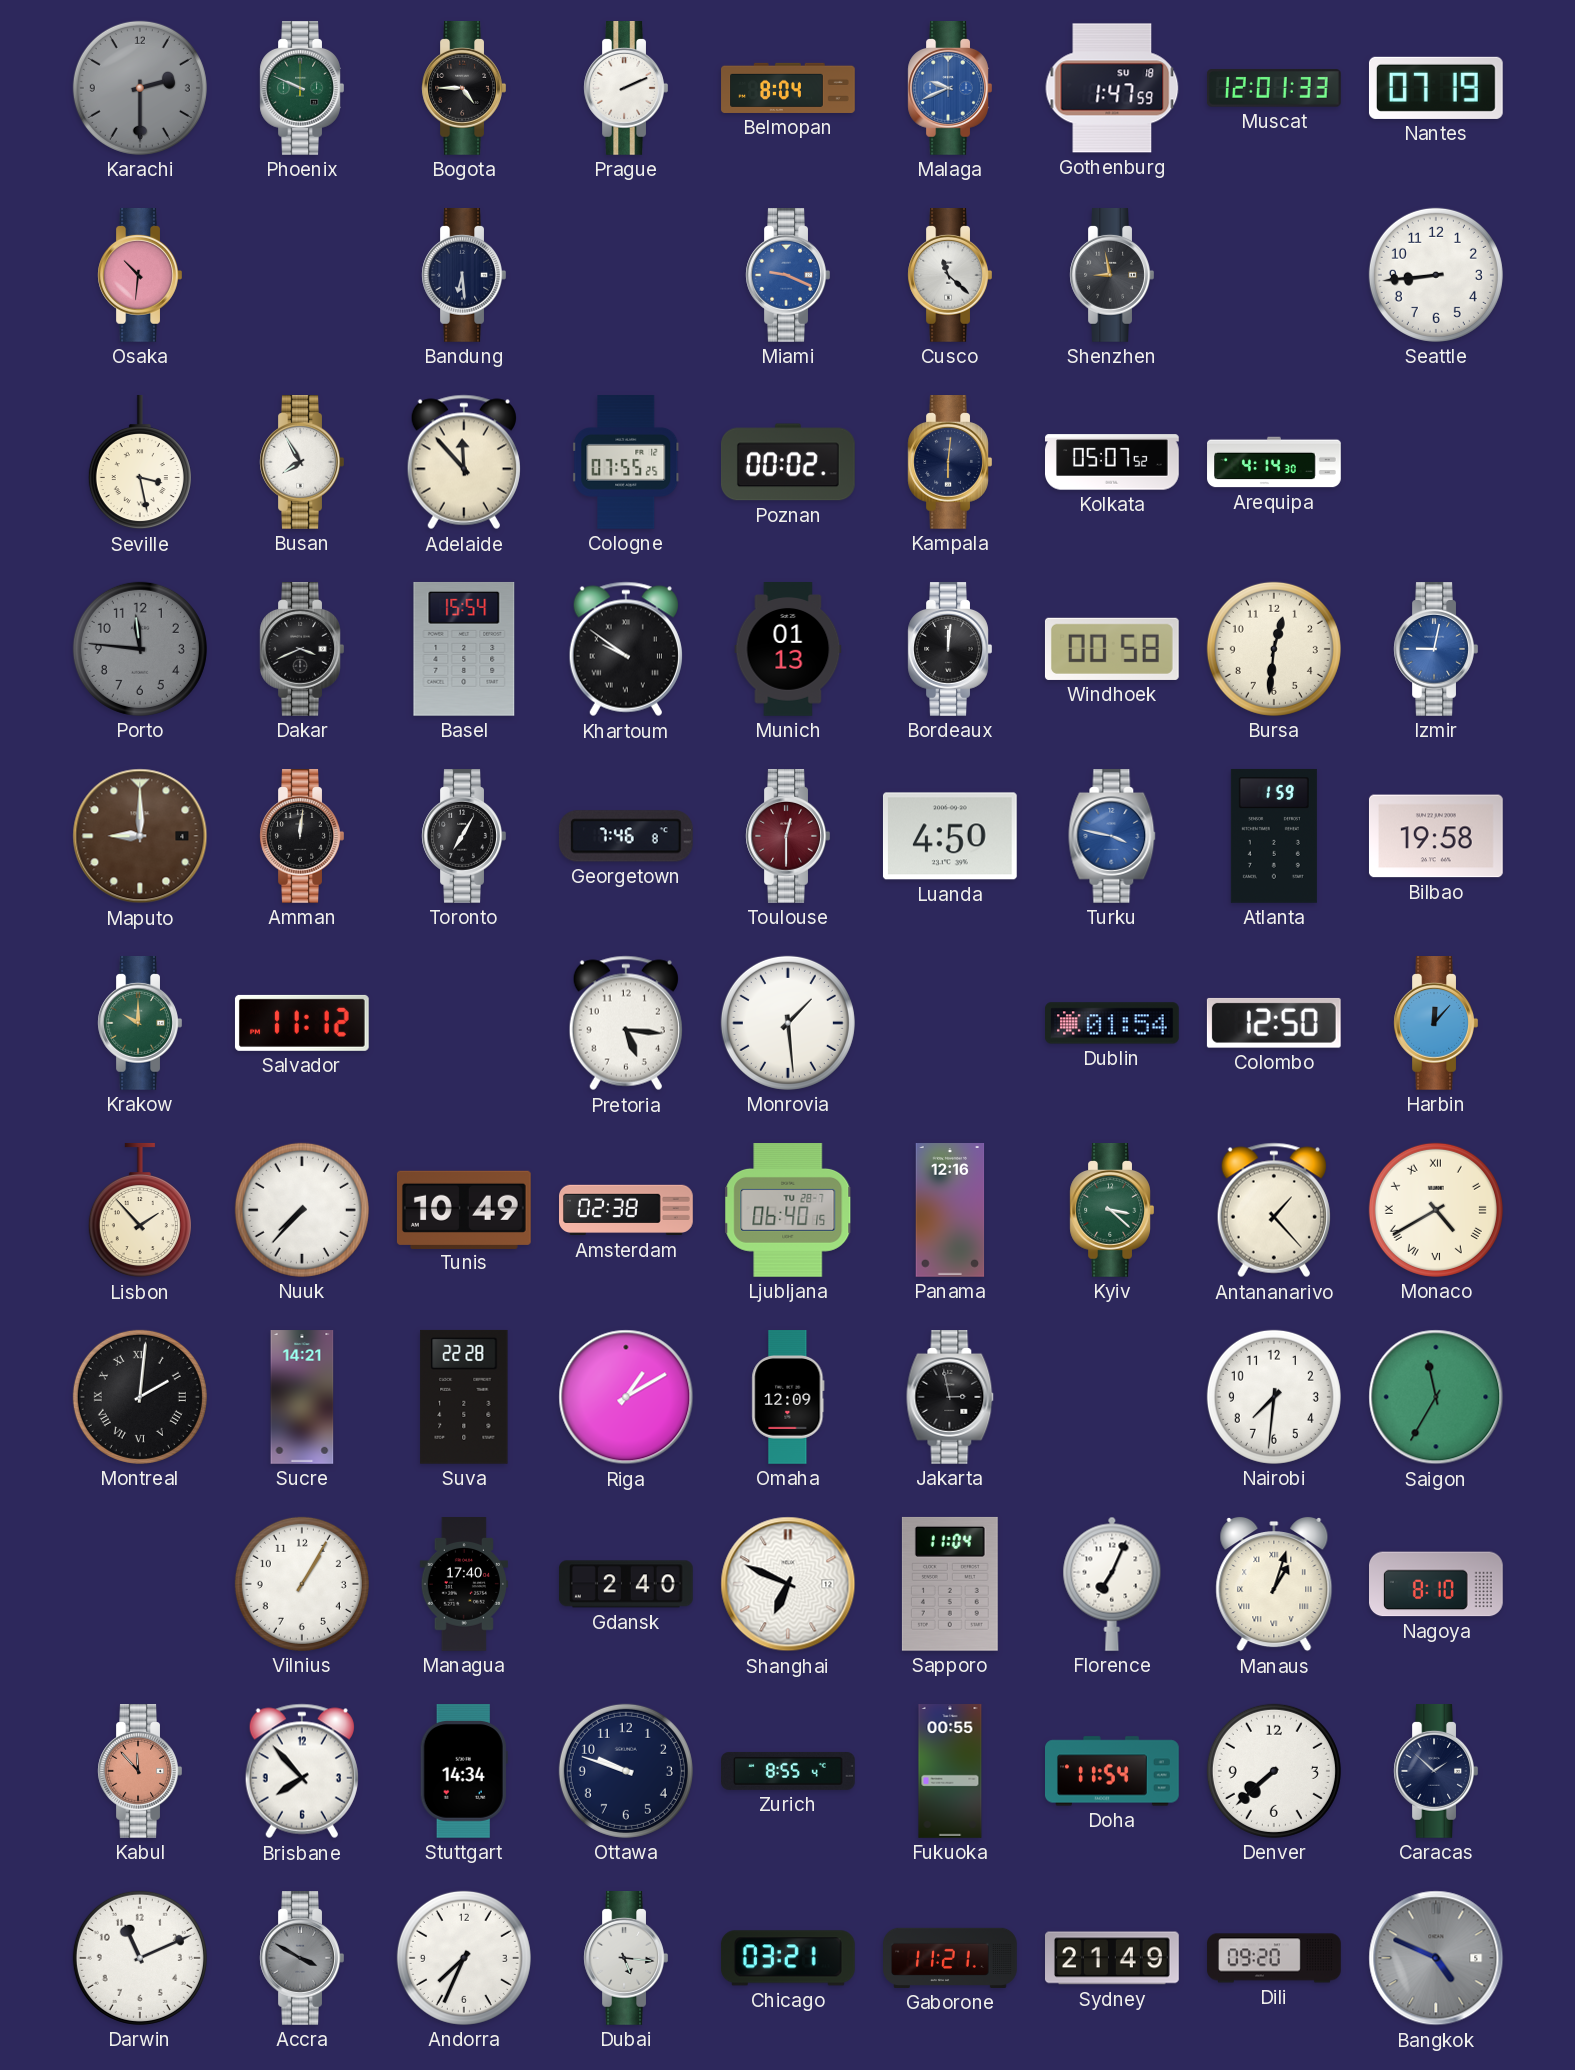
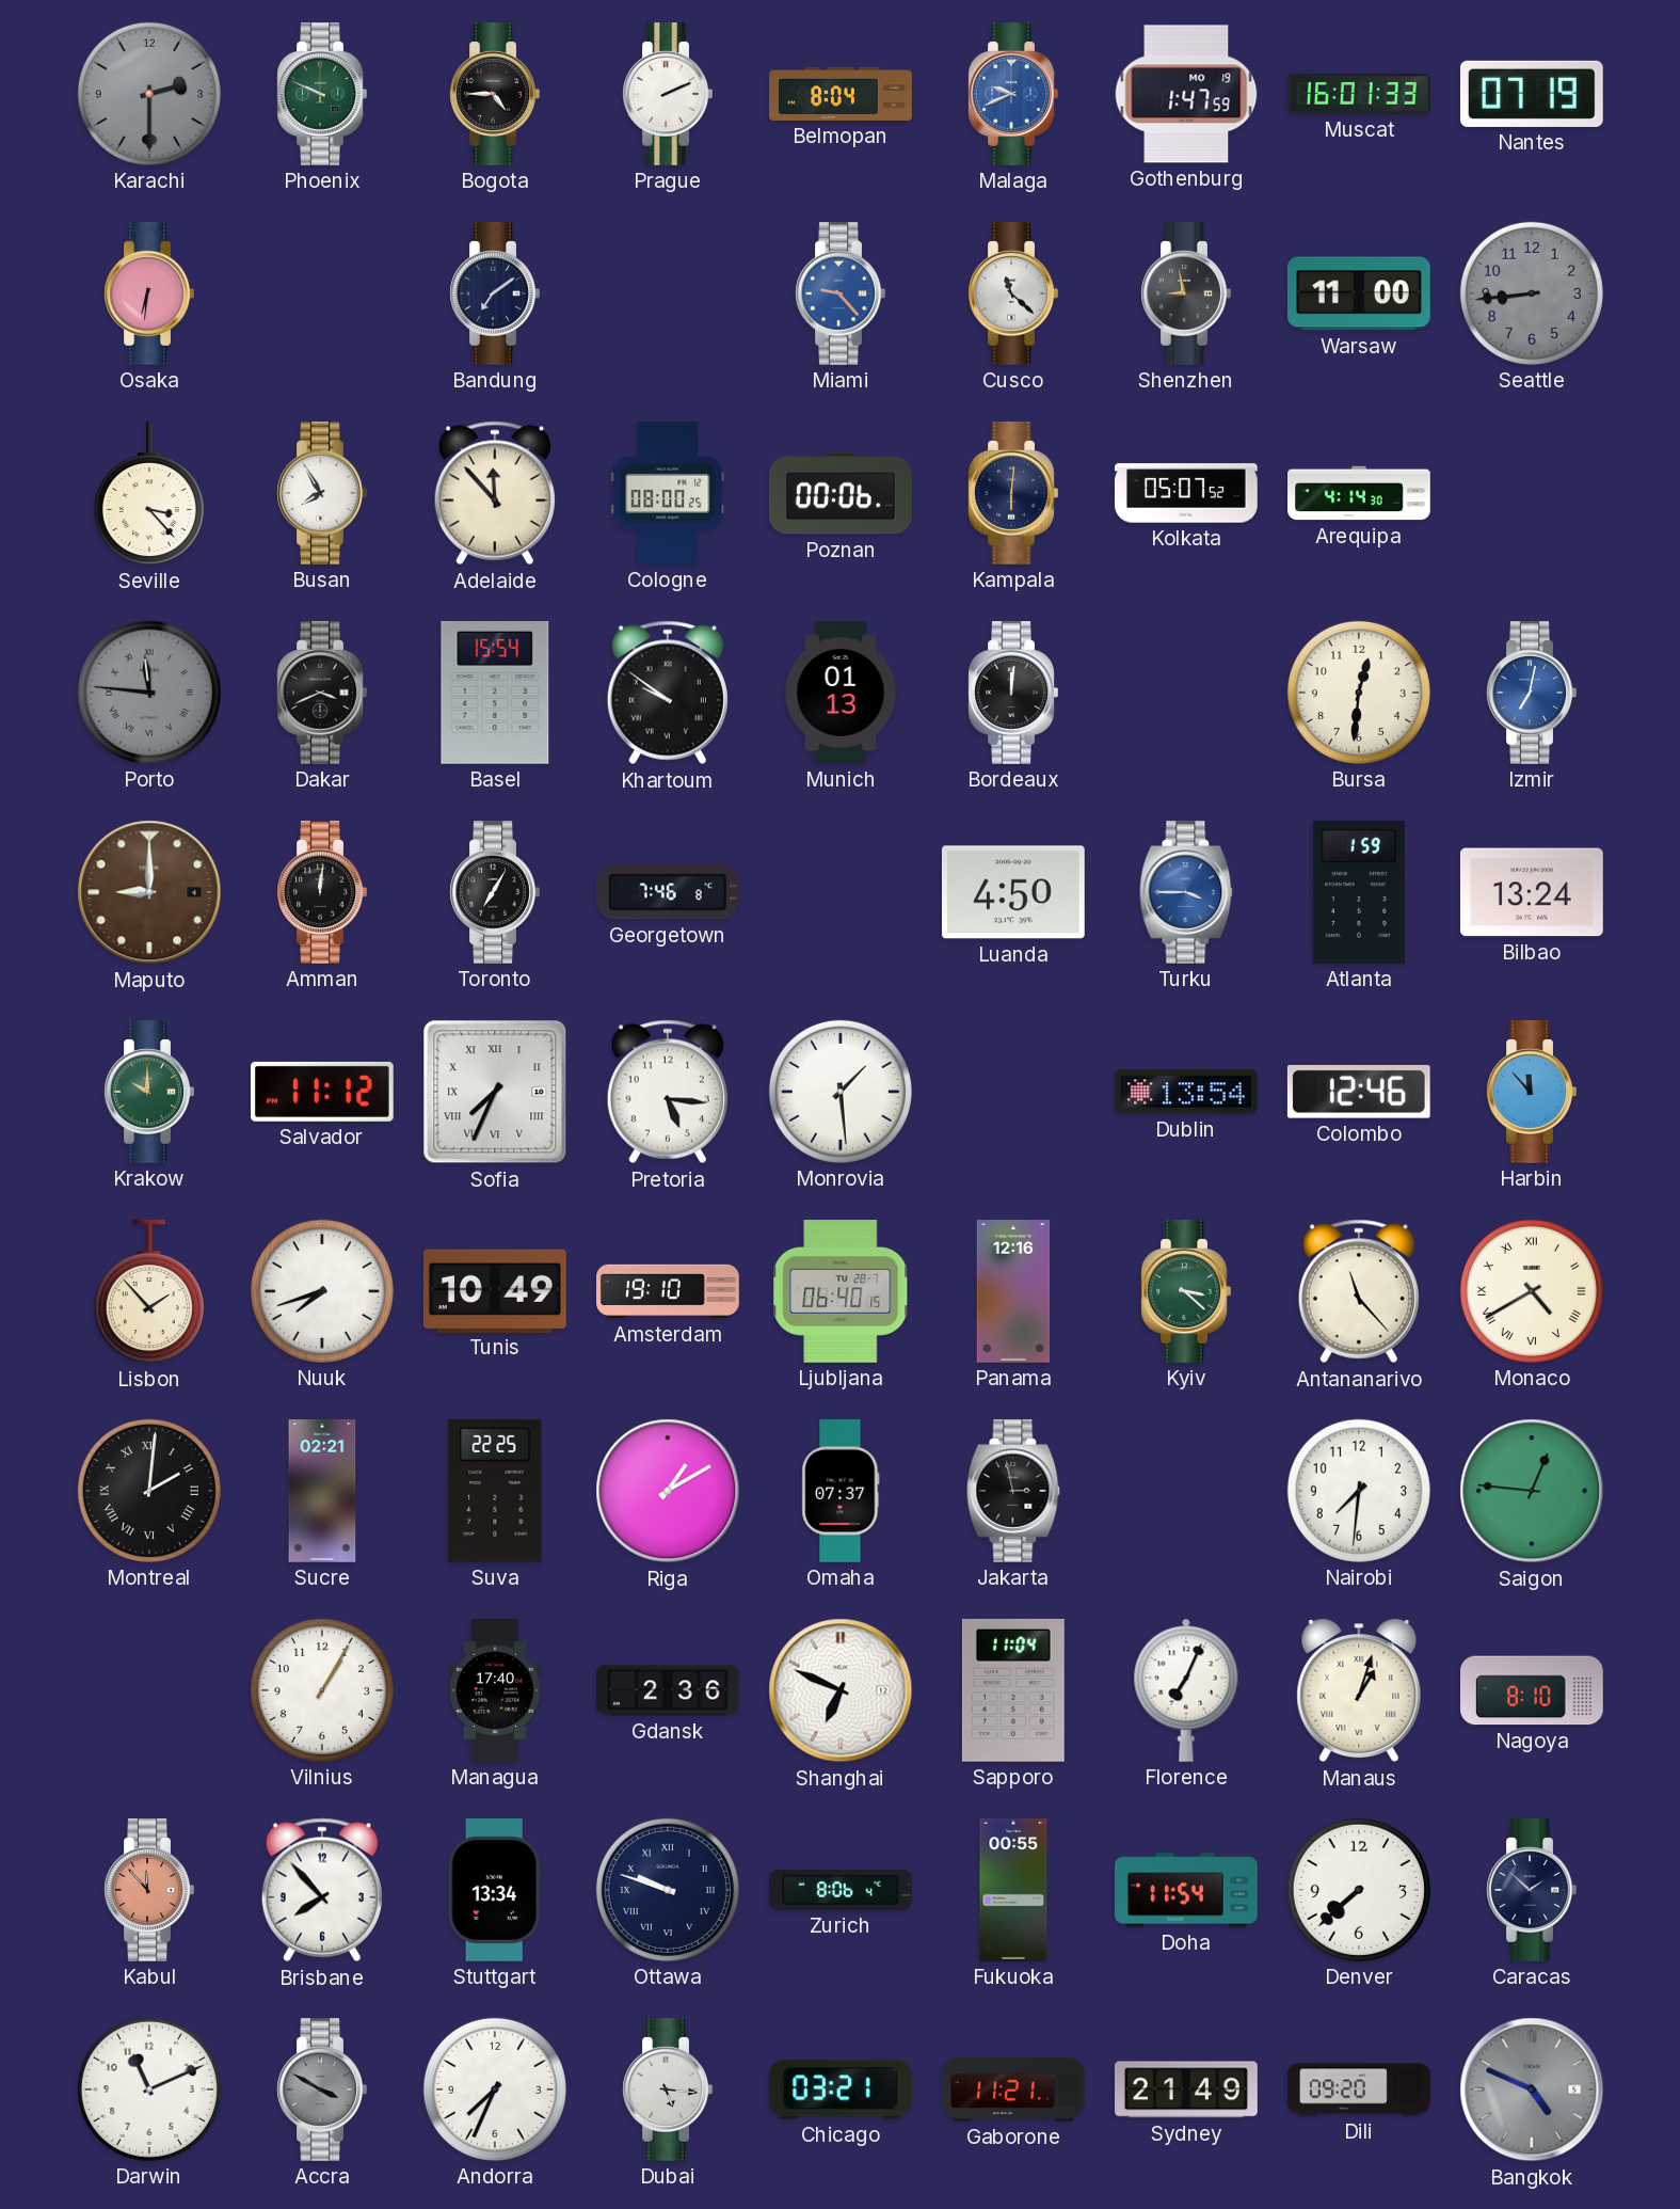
Gothenburg date: SU 18 -> MO 19 (1186, 94)
Muscat: 12:01 -> 16:01 (1359, 94)
Osaka: 10:31 -> 6:31 (149, 295)
Bandung: 6:29 -> 7:09 (495, 295)
Miami: 9:19 -> 9:23 (841, 295)
Warsaw: none -> 11:00 (1359, 293)
Seattle dial: white -> grey (1532, 293)
Seville: 3:28 -> 3:23 (149, 493)
Cologne: 07:55 -> 08:00 (668, 494)
Poznan: 00:02 -> 00:06 (841, 493)
Porto numerals: Arabic -> Roman (149, 693)
Windhoek: 00:58 -> none (1112, 649)
Izmir: 9:02 -> 7:02 (1532, 694)
Toulouse: 12:30 -> none (788, 837)
Turku: 3:47 -> 3:45 (1186, 893)
Bilbao: 19:58 -> 13:24 (1532, 892)
Sofia: none -> 7:34 (495, 1092)
Dublin: 01:54 -> 13:54 (1187, 1092)
Colombo: 12:50 -> 12:46 (1359, 1092)
Harbin: 12:07 -> 11:53 (1532, 1093)
Nuuk: 7:37 -> 7:42 (322, 1291)
Amsterdam: 02:38 -> 19:10 (669, 1291)
Antananarivo: 1:23 -> 11:23 (1359, 1291)
Sucre: 14:21 -> 02:21 (322, 1491)
Suva: 22:28 -> 22:25 (495, 1491)
Omaha: 12:09 -> 07:37 (841, 1492)
Saigon: 11:35 -> 12:46 (1532, 1491)
Gdansk: 2:40 -> 2:36 (668, 1690)
Stuttgart: 14:34 -> 13:34 (495, 1891)
Ottawa numerals: Arabic -> Roman (668, 1890)
Zurich: 8:55 -> 8:06 (842, 1890)
